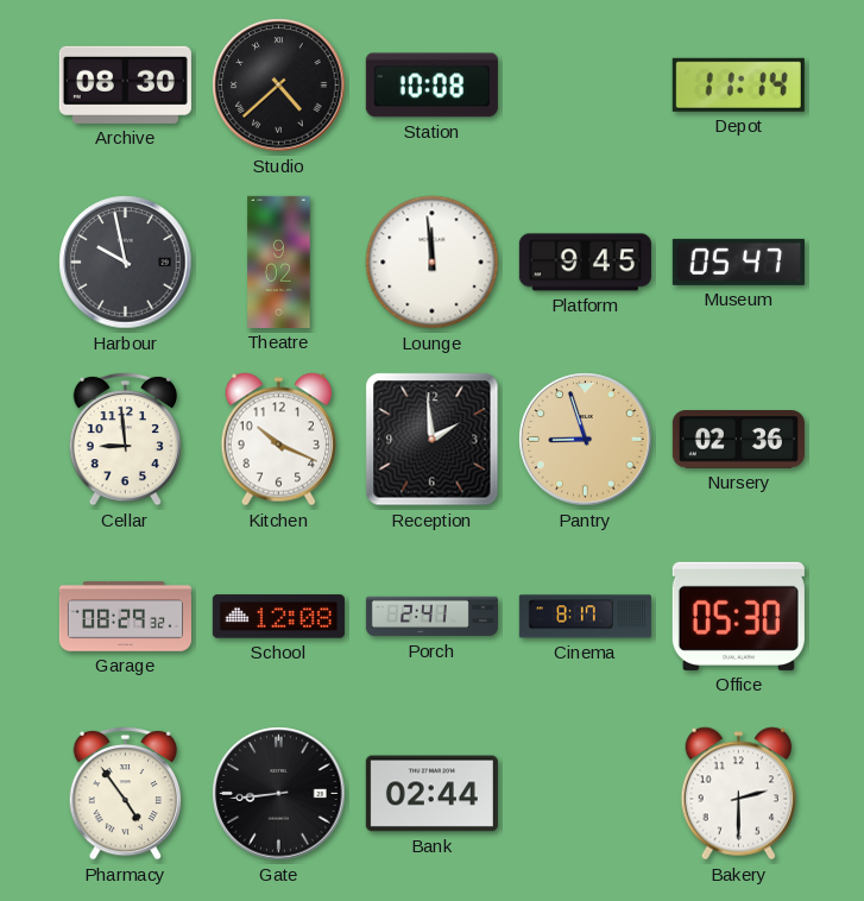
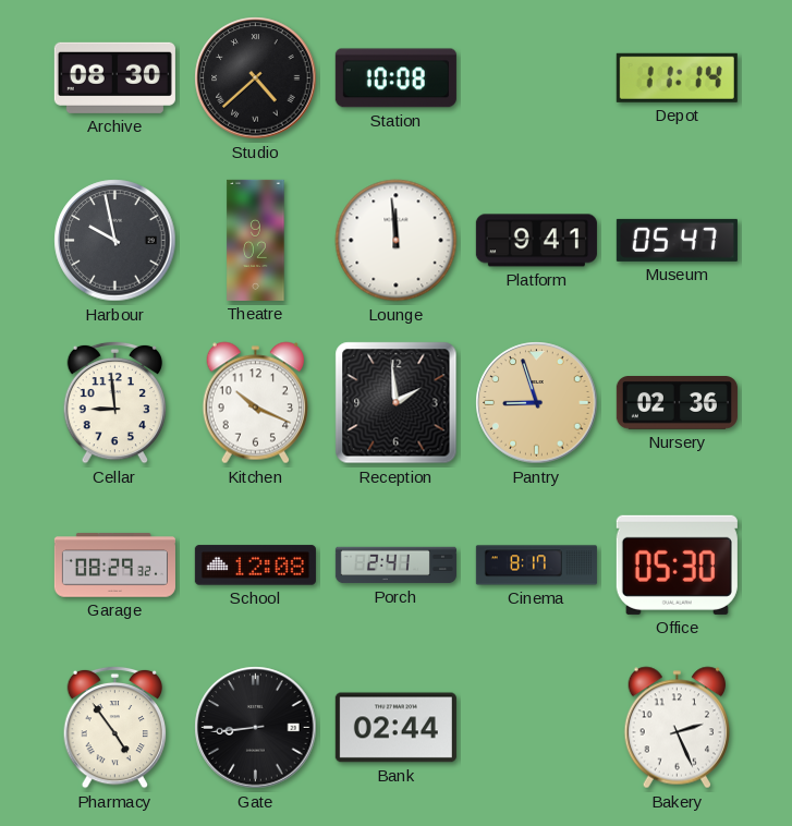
Platform: 9:45 -> 9:41 (536, 241)
Bakery: 2:30 -> 2:26 (678, 728)
